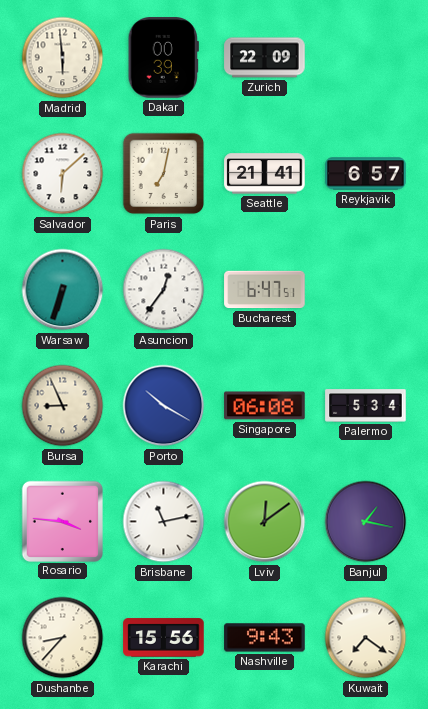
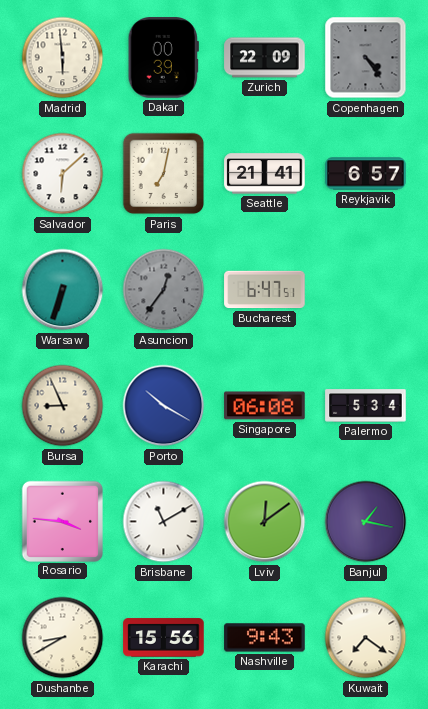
Copenhagen: none -> 4:24 (366, 58)
Asuncion dial: white -> grey (164, 290)
Brisbane: 11:13 -> 11:10 (164, 522)
Dushanbe: 8:37 -> 8:40 (63, 638)
